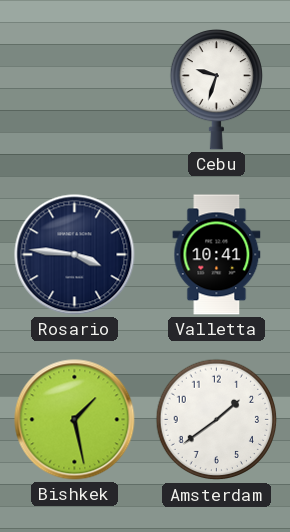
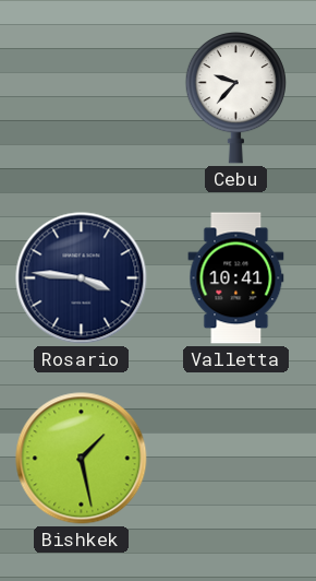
Cebu: 9:33 -> 9:37 (235, 98)
Amsterdam: 1:39 -> none (217, 420)
